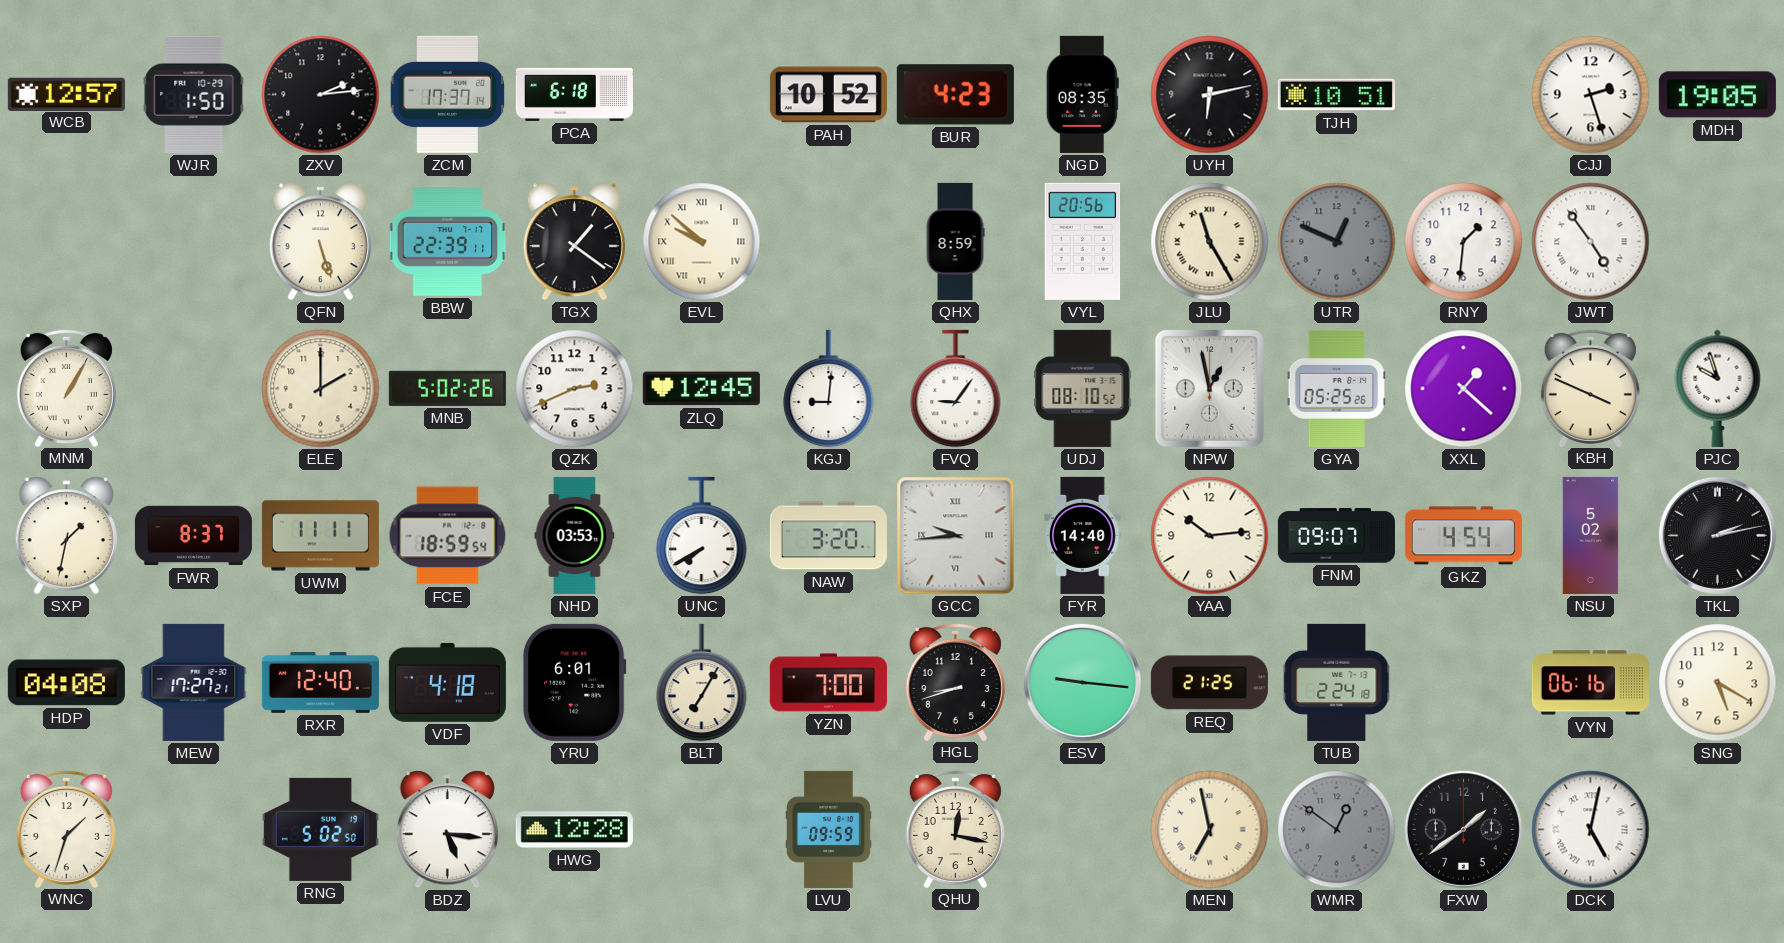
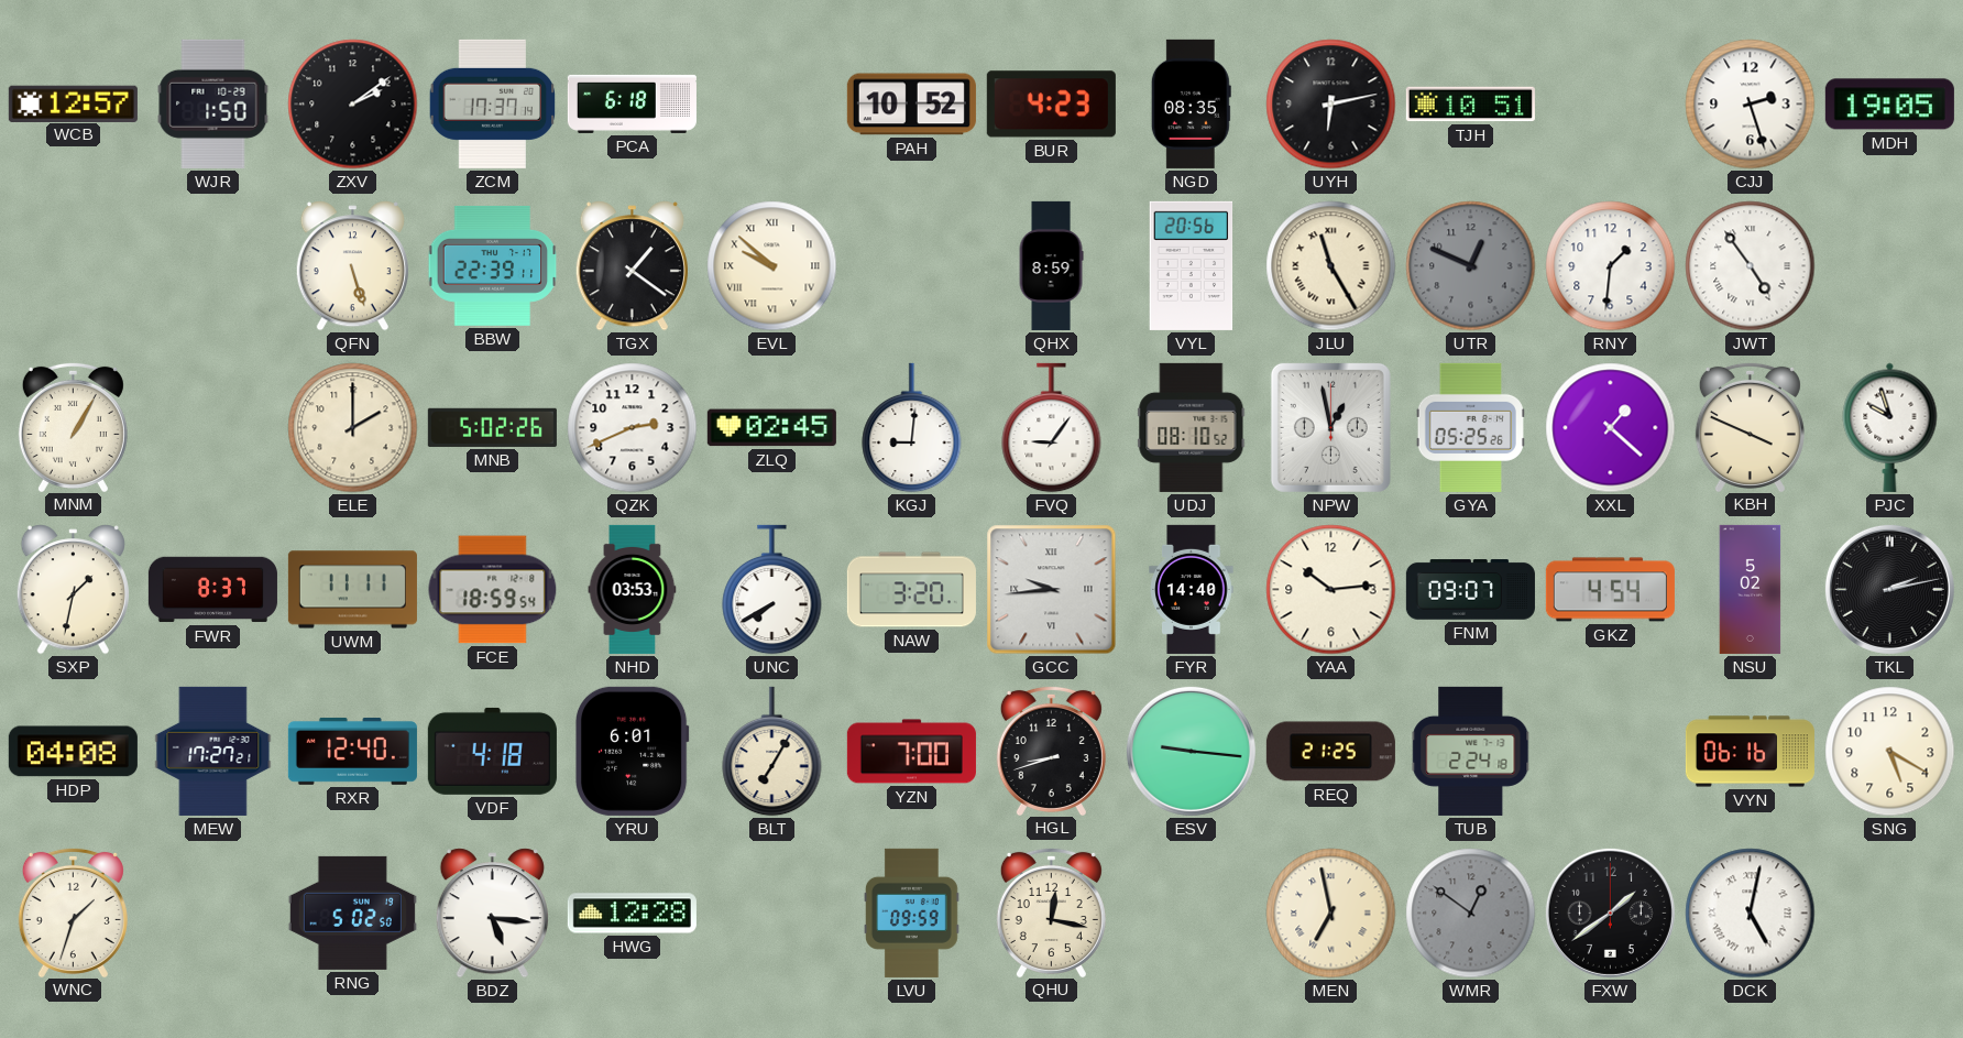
ZXV: 2:14 -> 2:09 (353, 105)
ZLQ: 12:45 -> 02:45 (771, 428)
